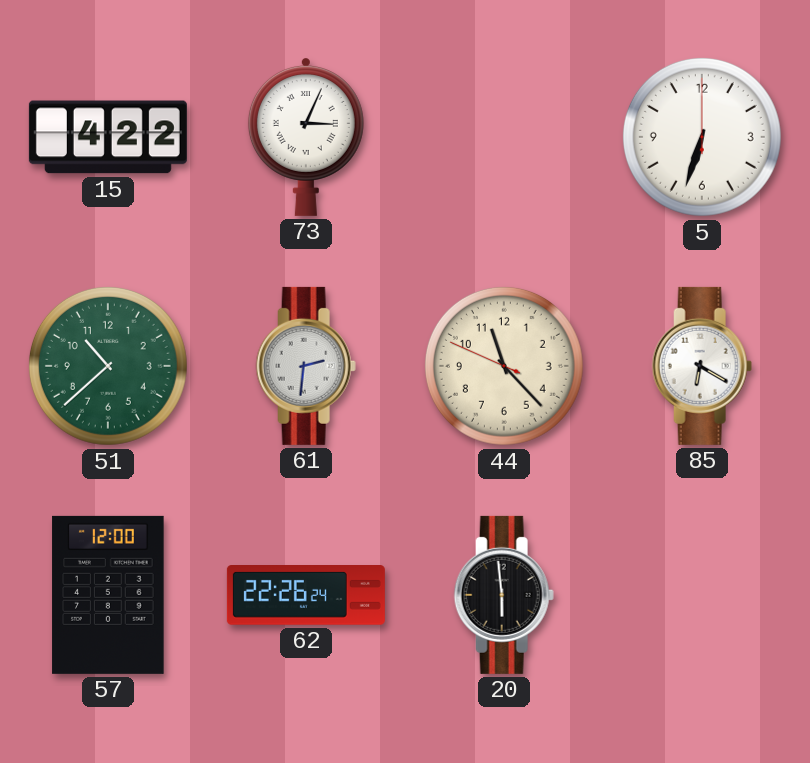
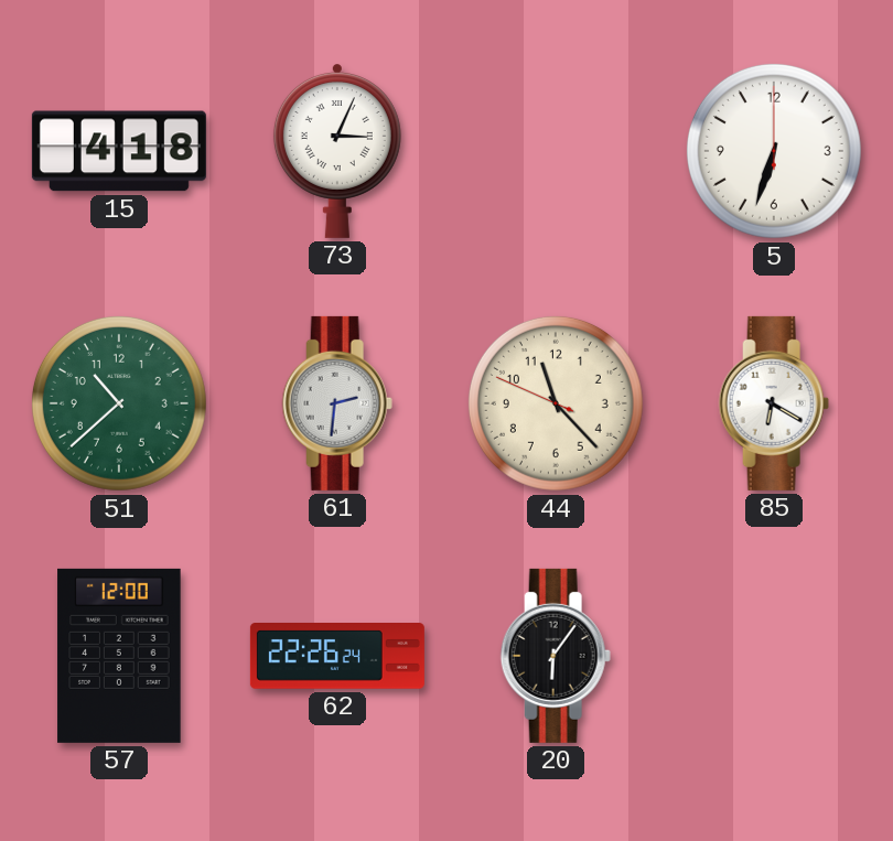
15: 4:22 -> 4:18 (119, 151)
20: 5:59 -> 6:06 (556, 656)
